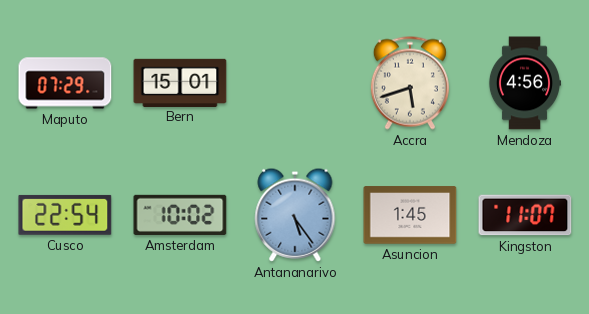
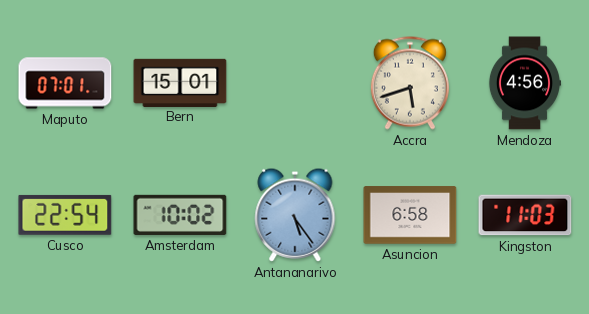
Maputo: 07:29 -> 07:01 (65, 83)
Asuncion: 1:45 -> 6:58 (410, 215)
Kingston: 11:07 -> 11:03 (525, 215)
